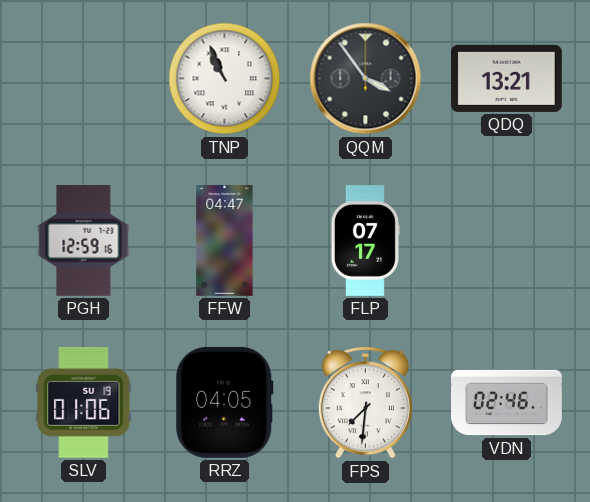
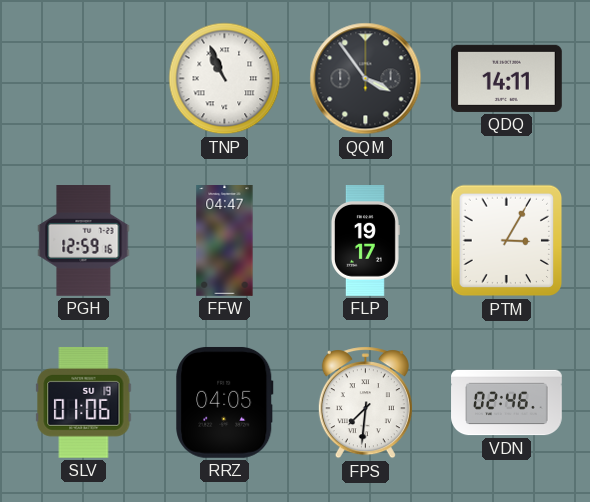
QDQ: 13:21 -> 14:11 (507, 78)
FLP: 07:17 -> 19:17 (365, 241)
PTM: none -> 3:05 (507, 241)
